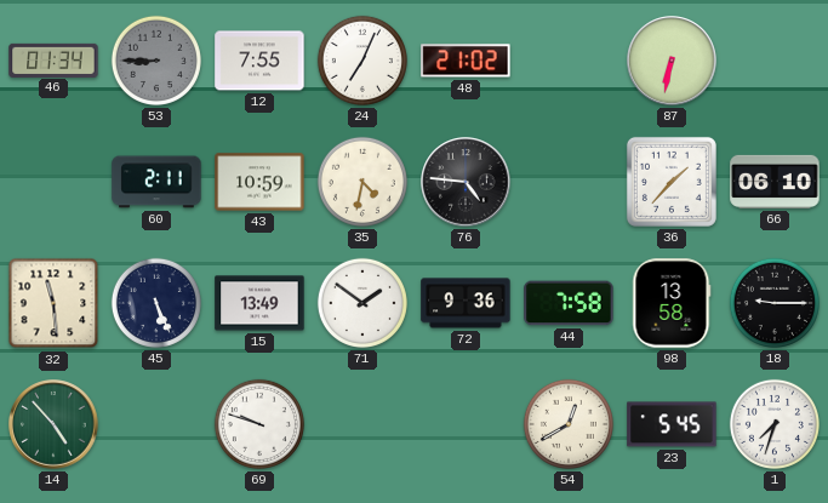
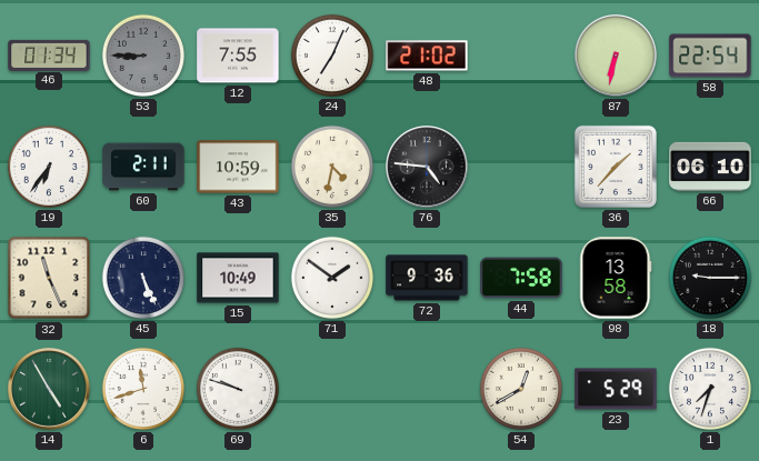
58: none -> 22:54 (710, 56)
19: none -> 6:36 (49, 167)
32: 11:29 -> 11:26 (49, 278)
15: 13:49 -> 10:49 (238, 278)
14: 4:53 -> 4:55 (49, 389)
6: none -> 11:42 (143, 389)
23: 5:45 -> 5:29 (616, 389)
